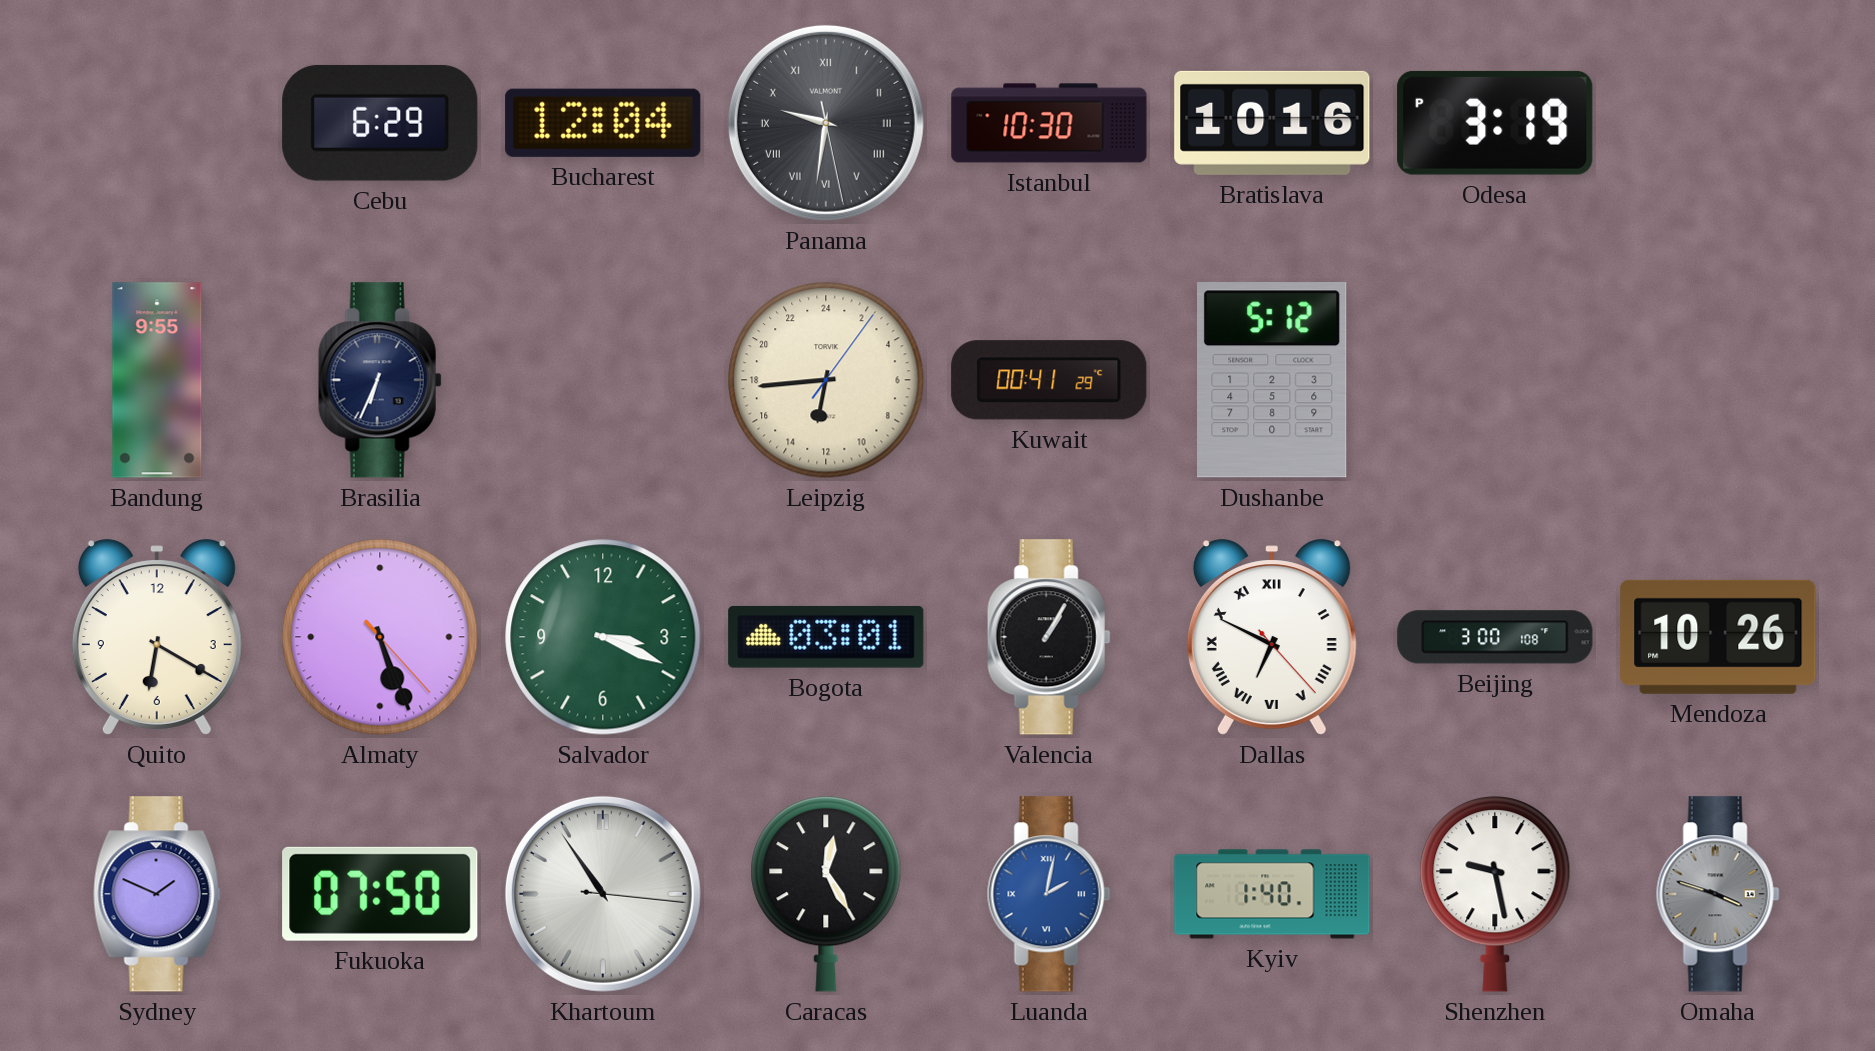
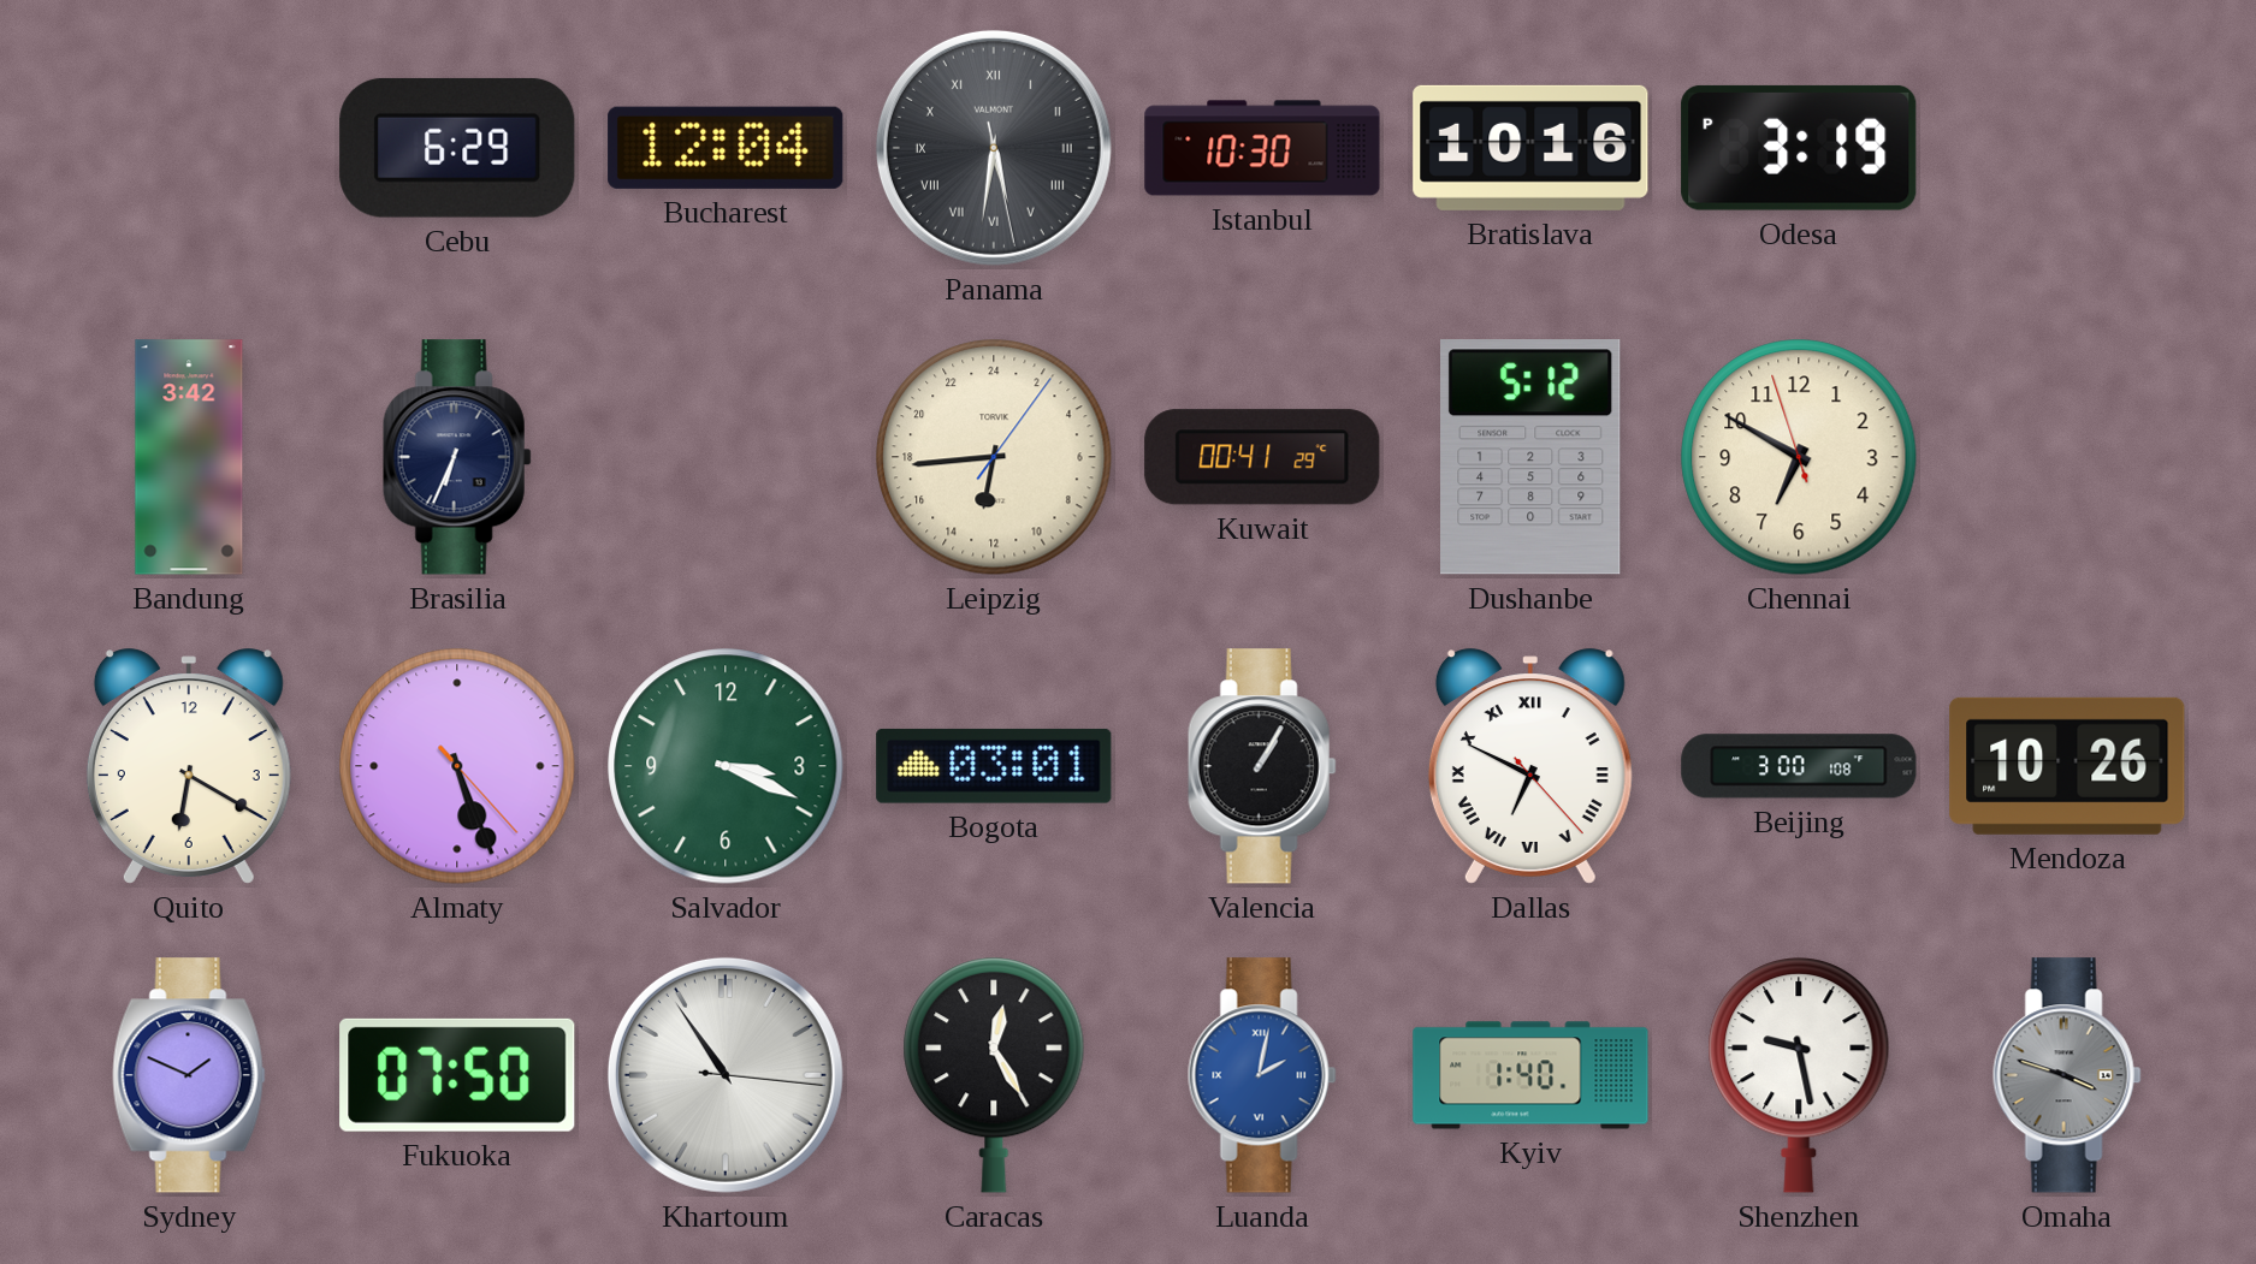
Panama: 9:31 -> 5:31 (994, 148)
Bandung: 9:55 -> 3:42 (189, 457)
Chennai: none -> 6:49 (1799, 457)
